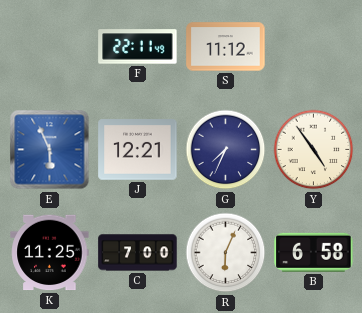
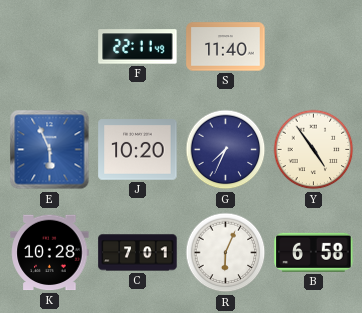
S: 11:12 -> 11:40 (226, 47)
J: 12:21 -> 10:20 (138, 150)
K: 11:25 -> 10:28 (50, 253)
C: 7:00 -> 7:01 (138, 253)
